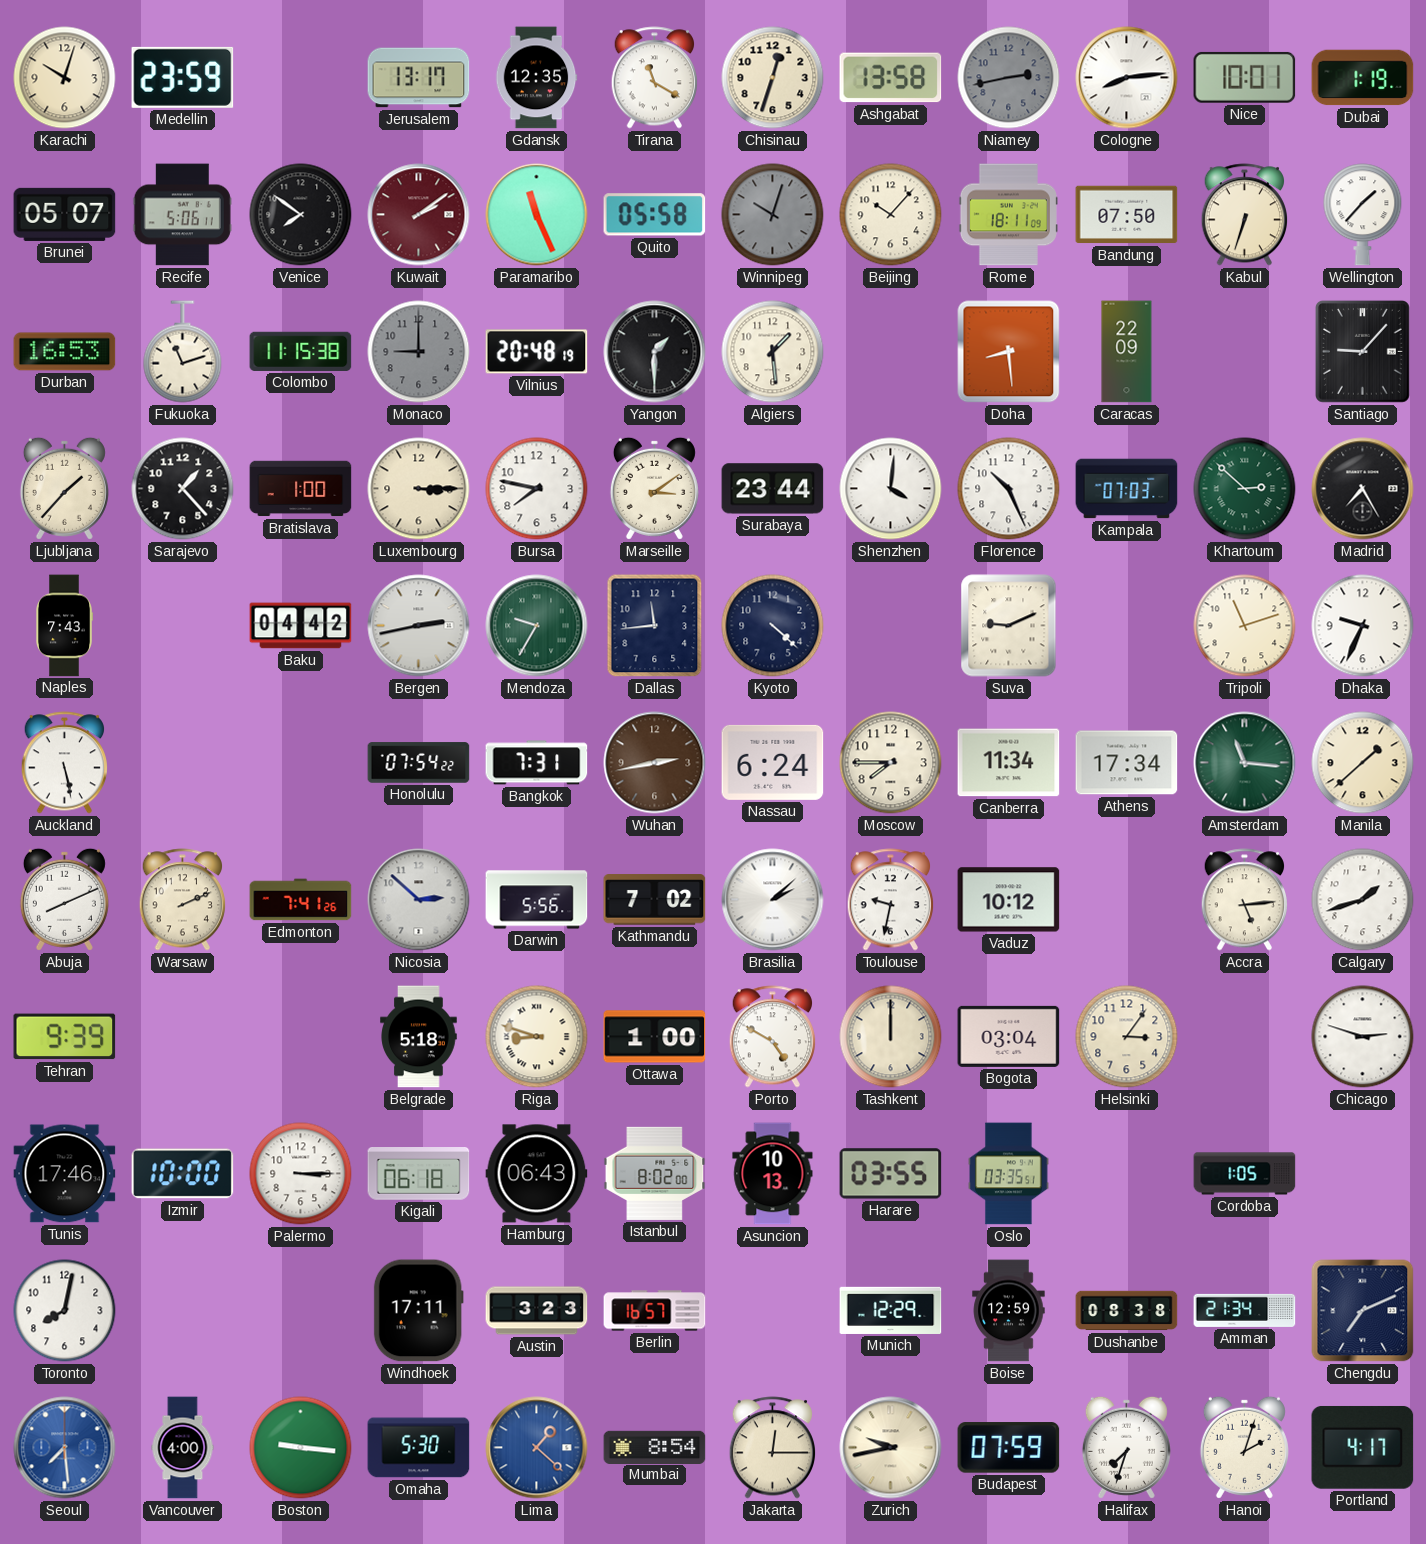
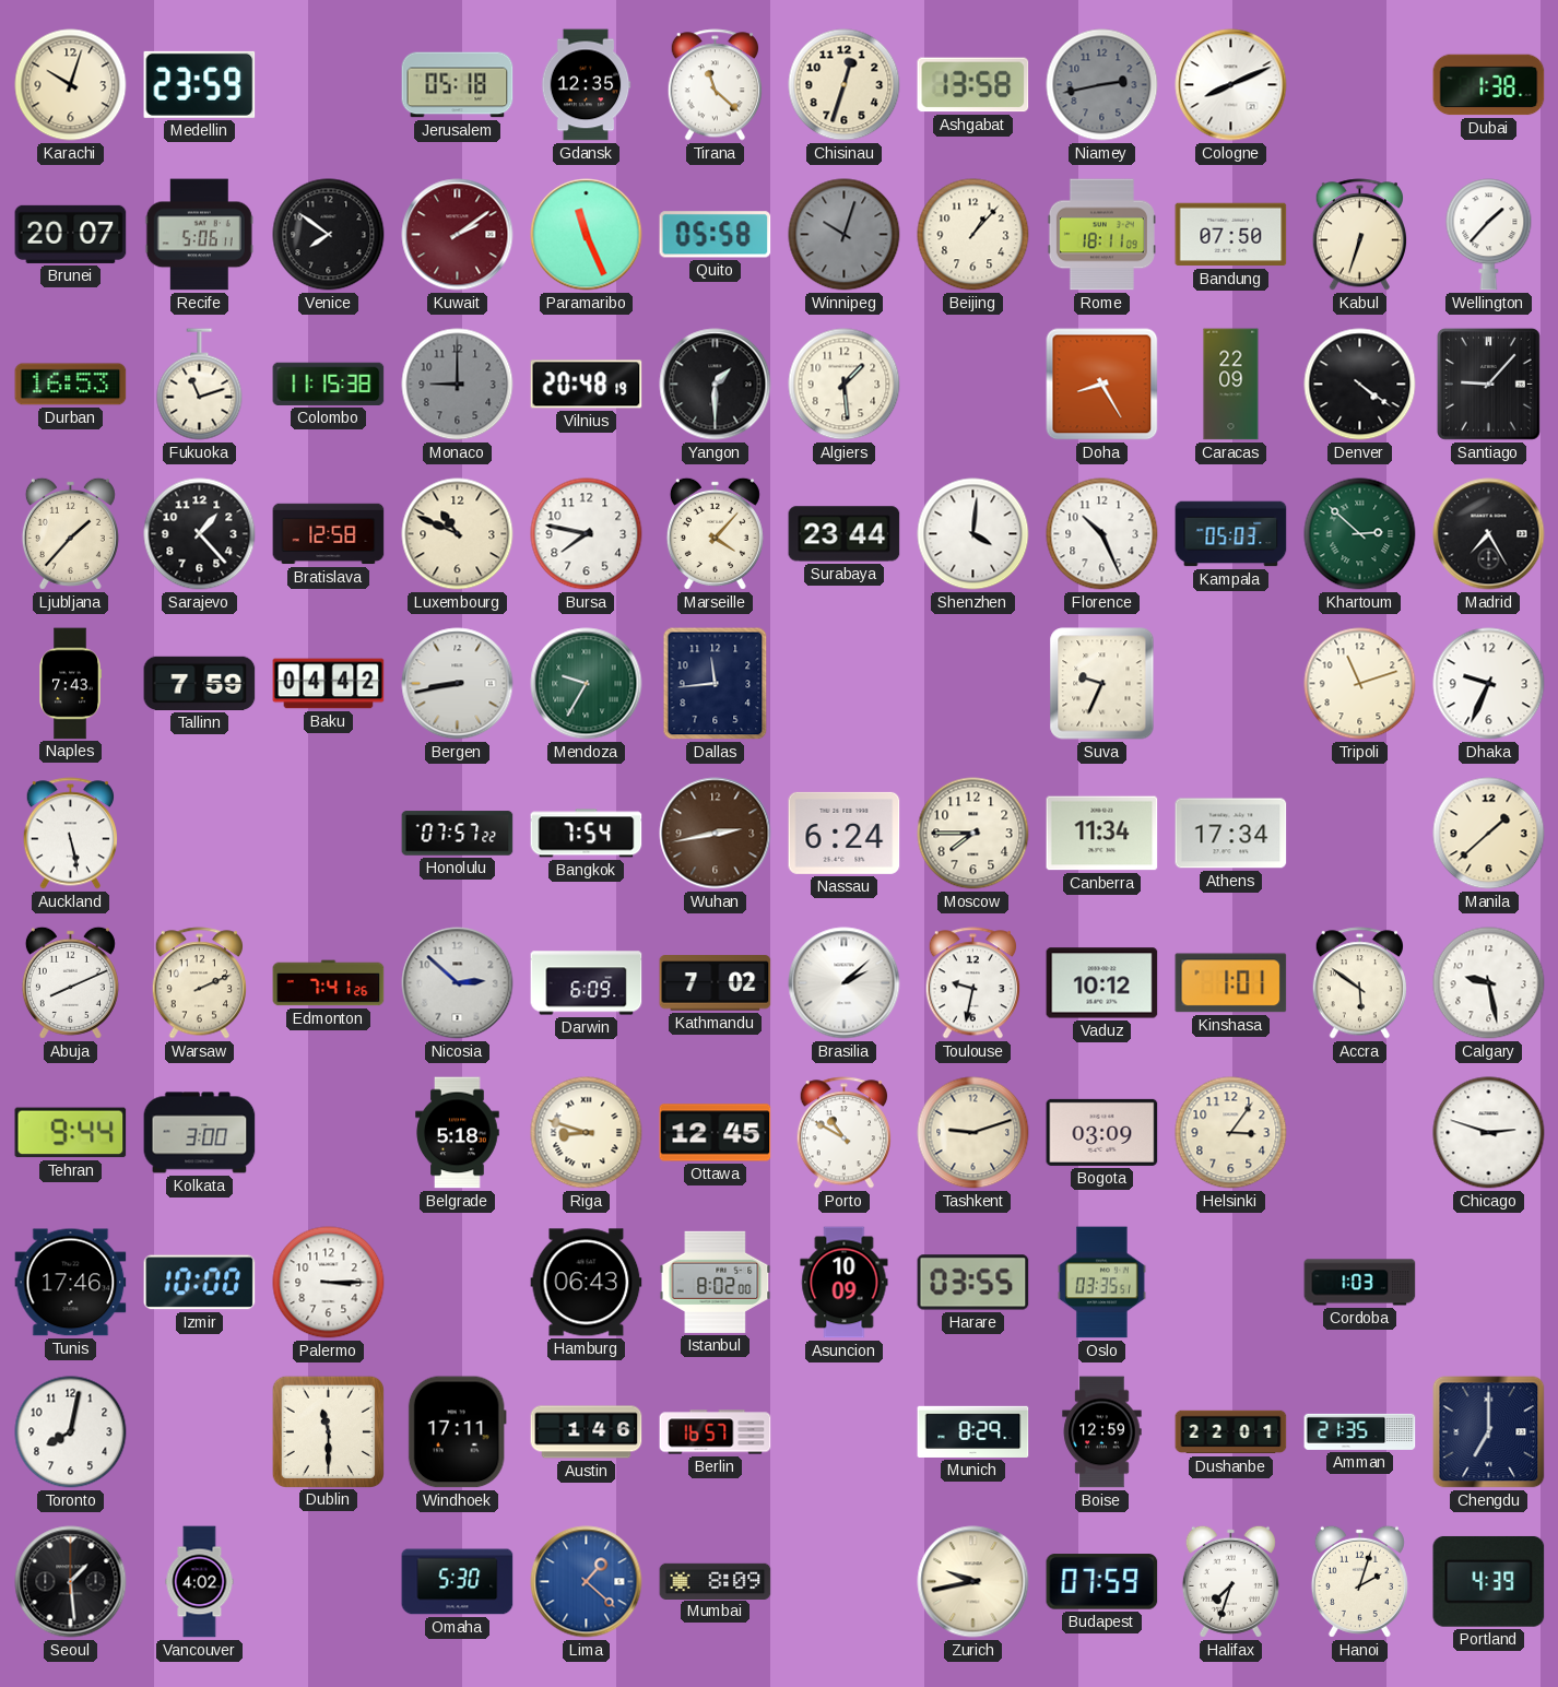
Jerusalem: 13:17 -> 05:18 (458, 85)
Tirana: 11:20 -> 11:22 (715, 85)
Cologne: 8:14 -> 8:11 (1231, 85)
Nice: 10:01 -> none (1245, 77)
Dubai: 1:19 -> 1:38 (1489, 85)
Brunei: 05:07 -> 20:07 (71, 234)
Beijing: 10:07 -> 1:07 (973, 235)
Doha: 8:29 -> 8:25 (1102, 385)
Denver: none -> 4:21 (1360, 385)
Bratislava: 1:00 -> 12:58 (329, 534)
Luxembourg: 3:15 -> 10:49 (458, 534)
Marseille: 3:09 -> 4:07 (715, 533)
Kampala: 07:03 -> 05:03 (1231, 534)
Tallinn: none -> 7:59 (200, 683)
Bergen: 2:43 -> 8:43 (458, 684)
Kyoto: 4:22 -> none (773, 626)
Suva: 9:11 -> 9:34 (1102, 684)
Honolulu: 07:54 -> 07:57 (458, 834)
Bangkok: 7:31 -> 7:54 (587, 834)
Amsterdam: 11:16 -> none (1245, 763)
Darwin: 5:56 -> 6:09 (587, 983)
Kinshasa: none -> 1:01 (1231, 983)
Accra: 5:14 -> 5:51 (1359, 983)
Calgary: 1:42 -> 9:28 (1489, 983)
Tehran: 9:39 -> 9:44 (71, 1133)
Kolkata: none -> 3:00 (200, 1133)
Ottawa: 1:00 -> 12:45 (716, 1133)
Porto: 4:50 -> 10:50 (843, 1133)
Tashkent: 12:00 -> 9:12 (973, 1133)
Bogota: 03:04 -> 03:09 (1102, 1132)
Kigali: 06:18 -> none (419, 1174)
Asuncion: 10:13 -> 10:09 (845, 1283)
Cordoba: 1:05 -> 1:03 (1360, 1283)
Dublin: none -> 11:30 (328, 1431)
Austin: 3:23 -> 1:46 (587, 1432)
Munich: 12:29 -> 8:29 (973, 1431)
Dushanbe: 08:38 -> 22:01 (1231, 1432)
Amman: 21:34 -> 21:35 (1360, 1431)
Chengdu: 7:11 -> 7:00 (1489, 1432)
Seoul: 7:29 -> 1:29 (71, 1582)
Seoul dial: blue -> black (71, 1582)
Vancouver: 4:00 -> 4:02 (200, 1582)
Boston: 9:16 -> none (301, 1448)
Mumbai: 8:54 -> 8:09 (716, 1581)
Jakarta: 12:15 -> none (772, 1448)
Portland: 4:17 -> 4:39 (1489, 1581)
